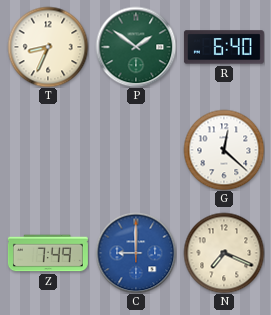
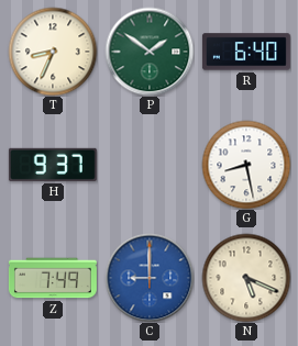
H: none -> 9:37 (53, 165)
G: 12:22 -> 8:28 (246, 165)
N: 7:19 -> 5:19 (246, 278)
